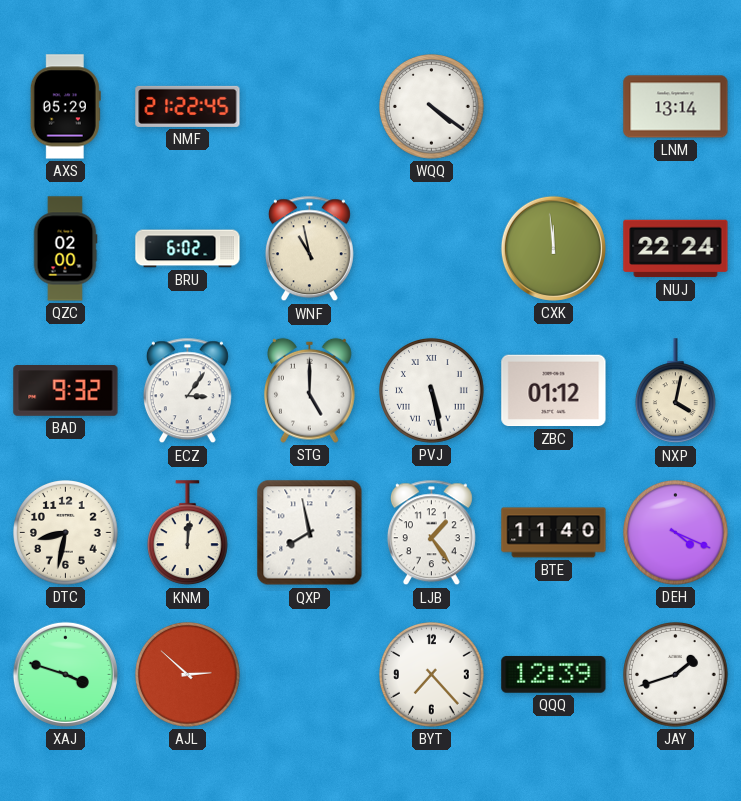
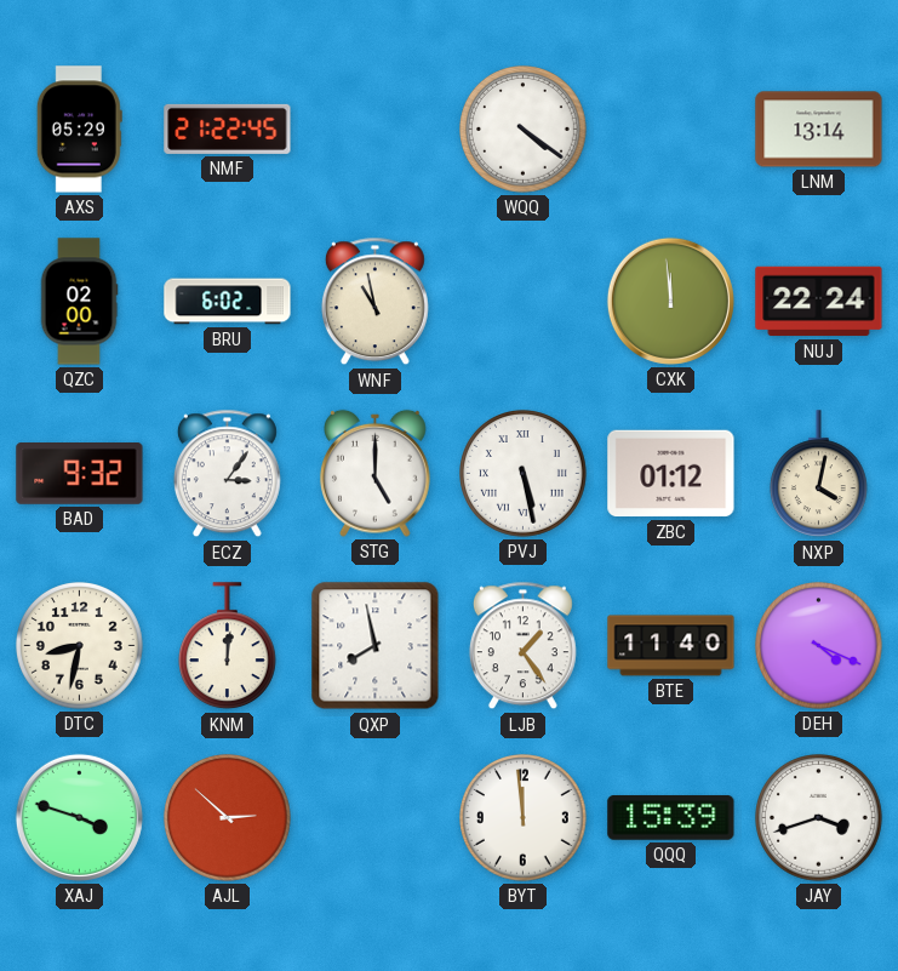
BYT: 7:23 -> 11:59 (524, 818)
QQQ: 12:39 -> 15:39 (671, 817)
JAY: 1:42 -> 3:42 (819, 818)
